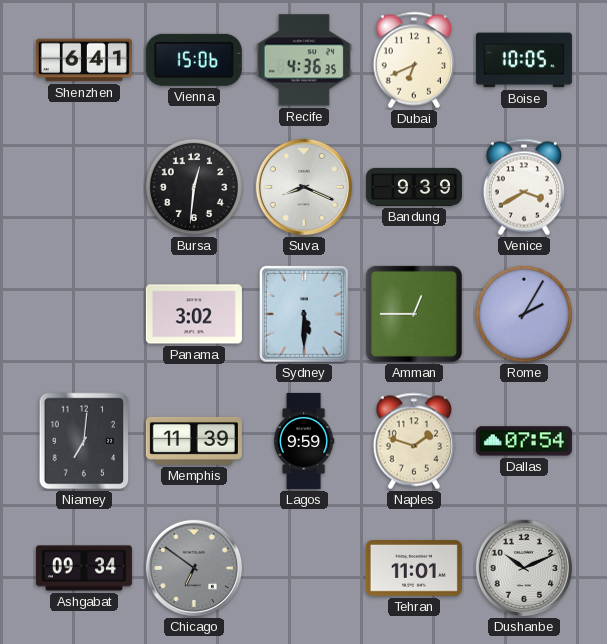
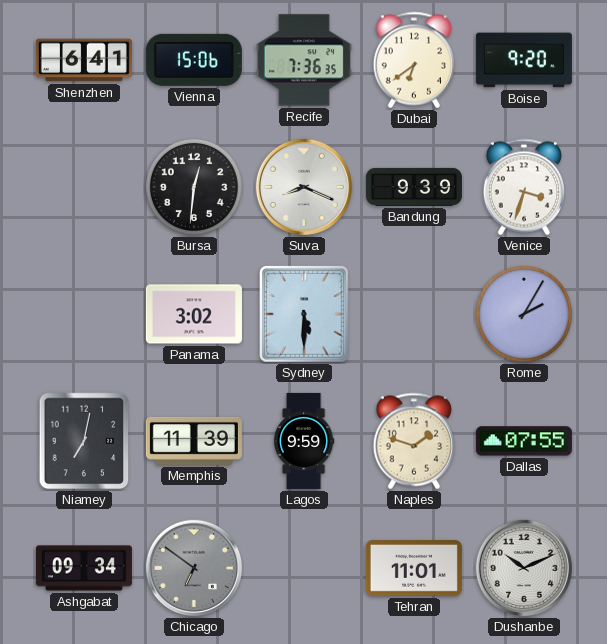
Recife: 4:36 -> 7:36 (304, 60)
Dubai: 6:41 -> 6:39 (414, 60)
Boise: 10:05 -> 9:20 (524, 60)
Venice: 3:40 -> 3:33 (524, 187)
Amman: 12:45 -> none (414, 314)
Niamey: 7:01 -> 7:02 (84, 441)
Dallas: 07:54 -> 07:55 (524, 441)
